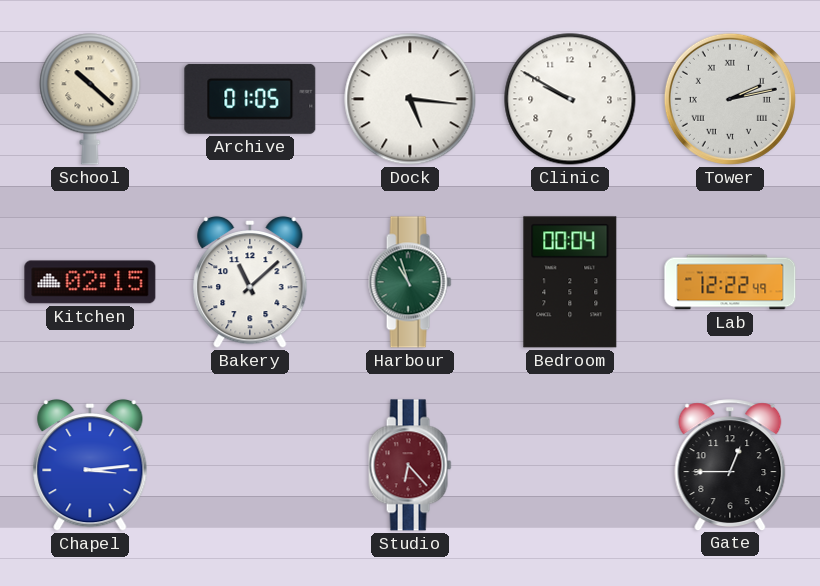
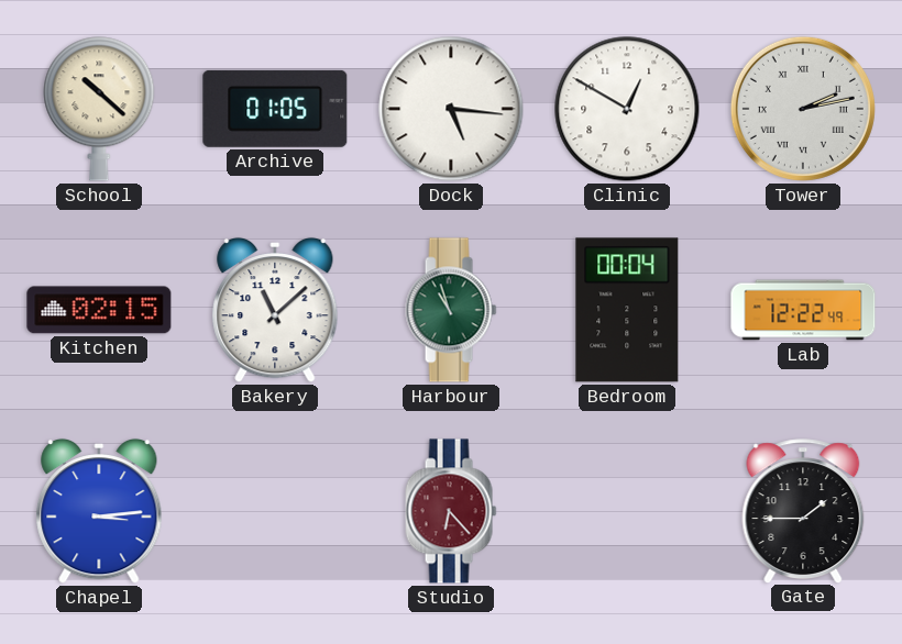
Clinic: 9:50 -> 12:50 (627, 109)
Gate: 12:45 -> 1:45 (803, 511)
